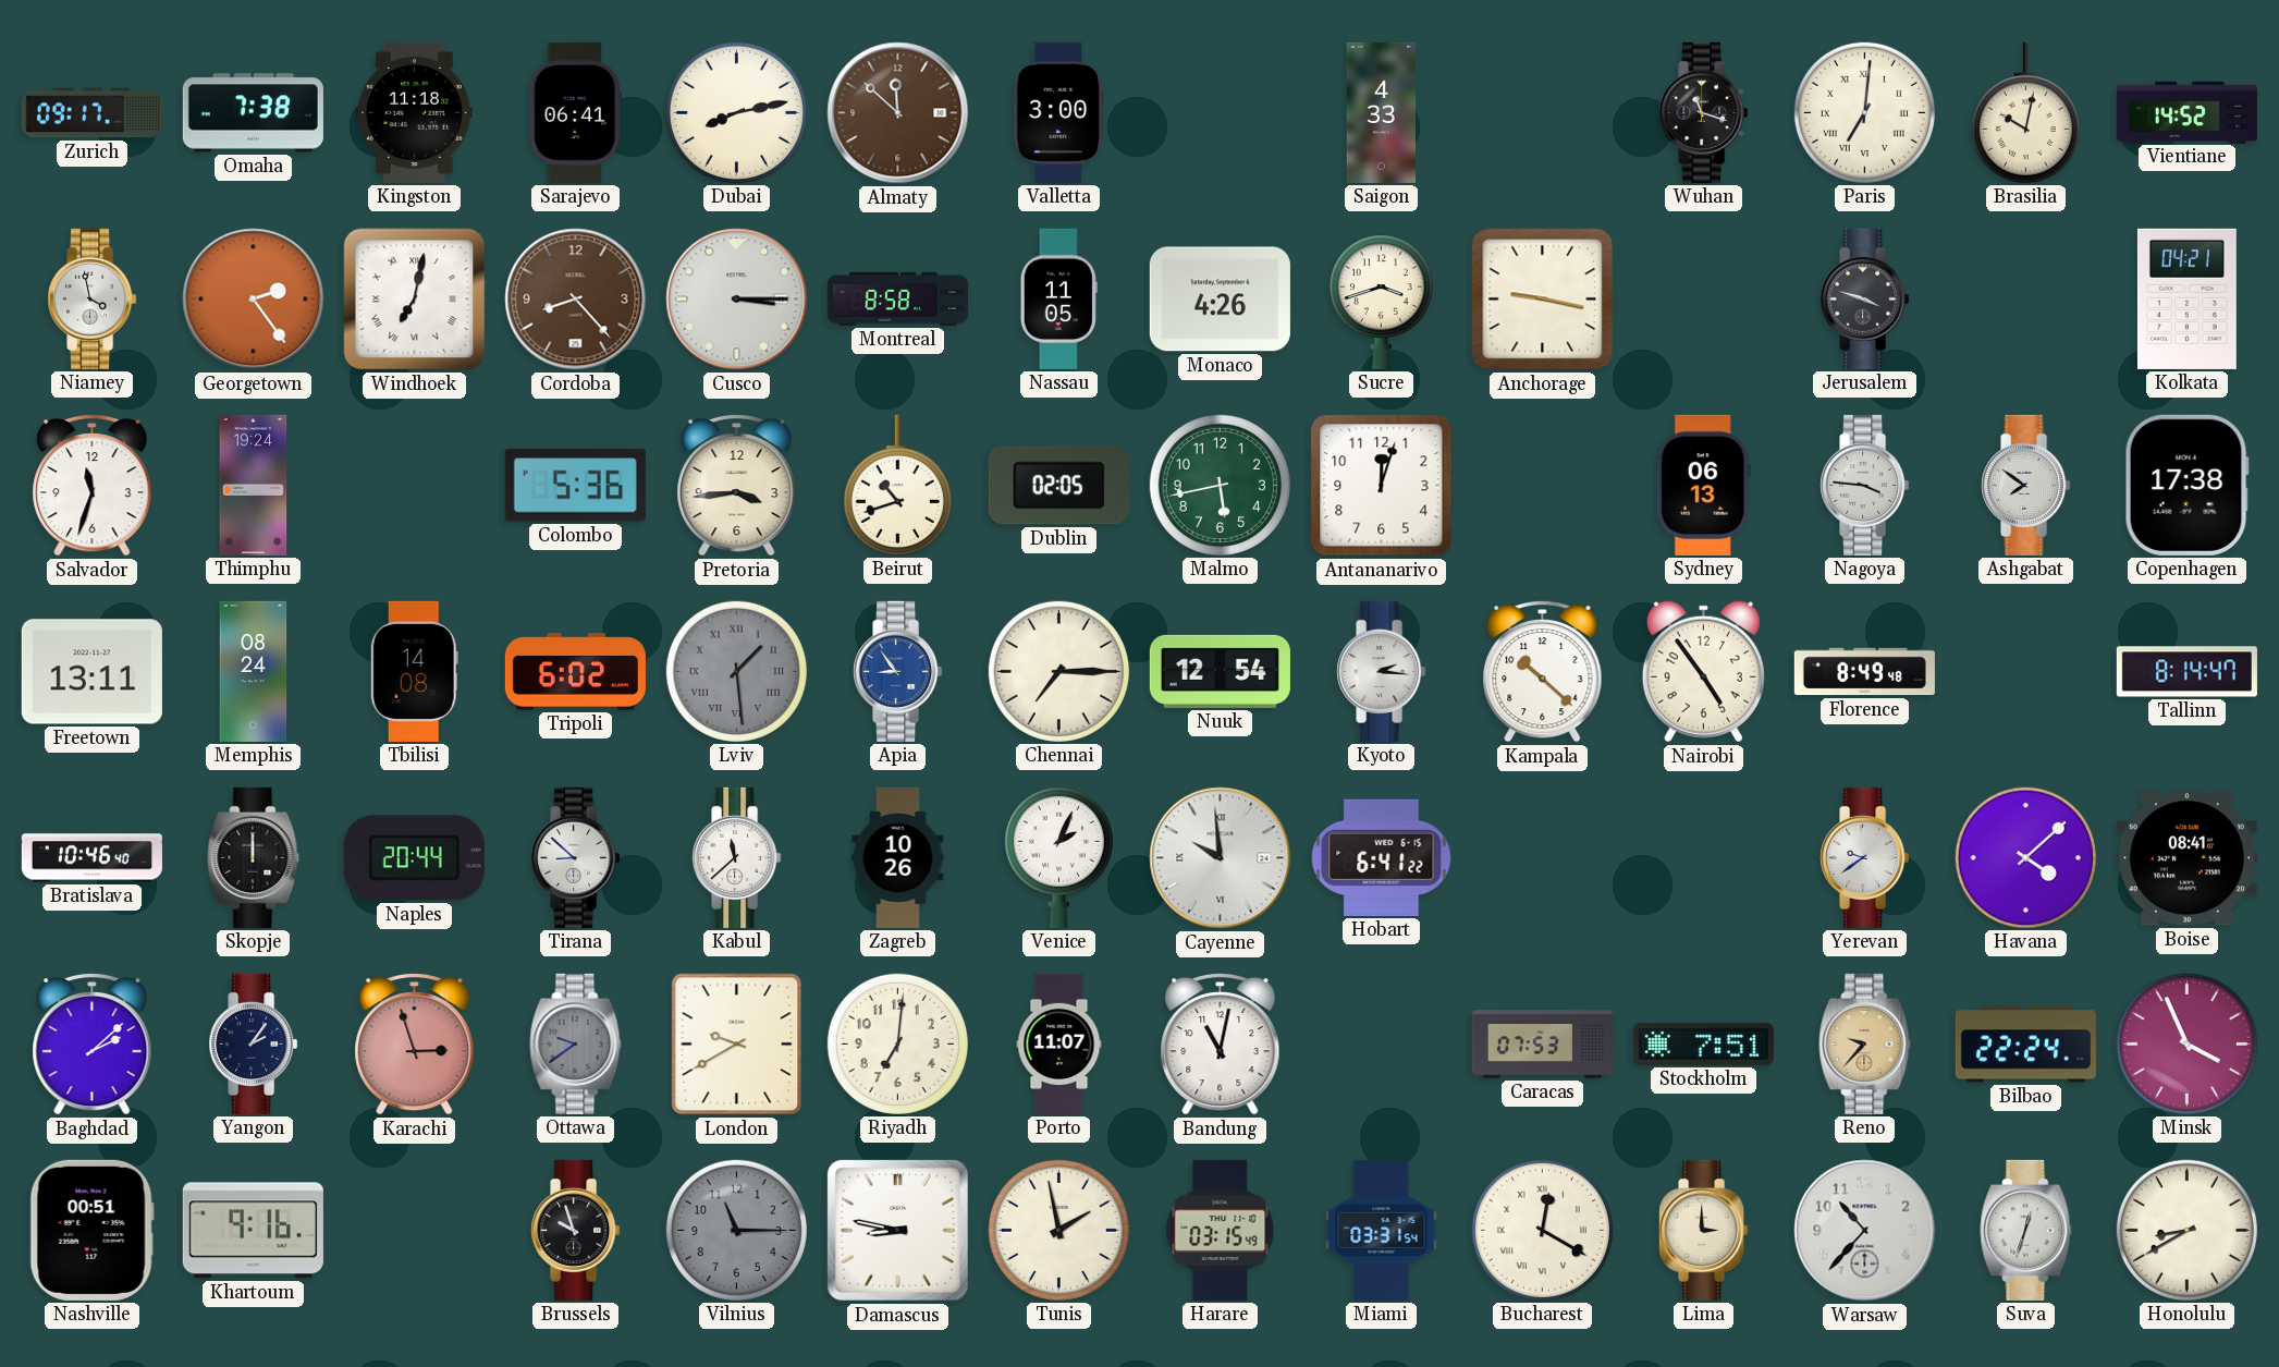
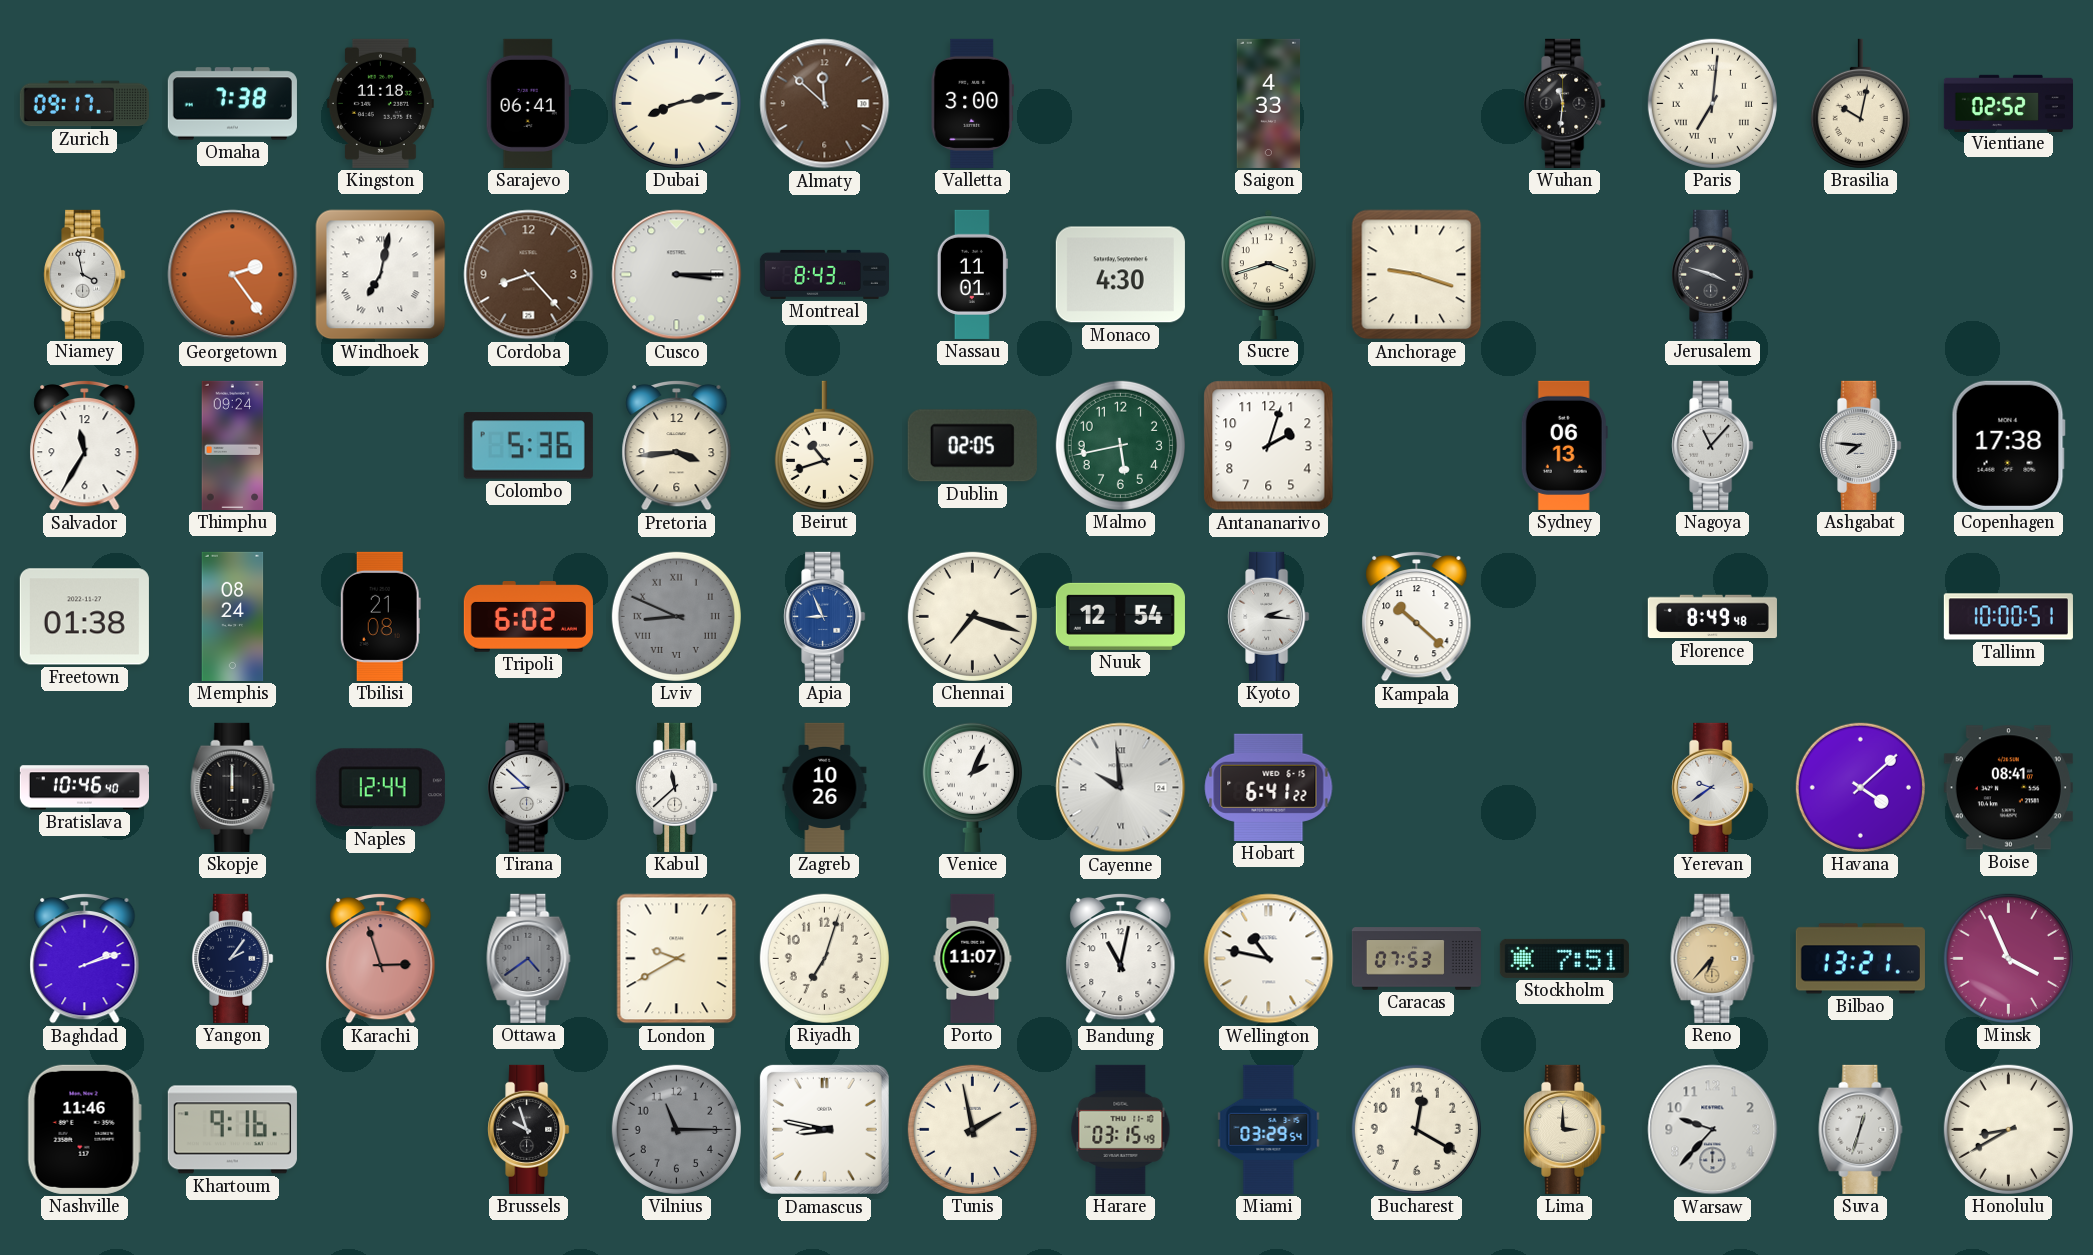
Wuhan: 11:18 -> 11:31 (1565, 103)
Vientiane: 14:52 -> 02:52 (2008, 103)
Montreal: 8:58 -> 8:43 (824, 274)
Nassau: 11:05 -> 11:01 (972, 274)
Monaco: 4:26 -> 4:30 (1120, 275)
Anchorage: 9:17 -> 9:18 (1417, 275)
Kolkata: 04:21 -> none (2186, 298)
Salvador: 11:33 -> 11:35 (85, 445)
Thimphu: 19:24 -> 09:24 (233, 445)
Antananarivo: 12:03 -> 2:03 (1269, 446)
Nagoya: 3:46 -> 11:07 (1713, 445)
Ashgabat: 7:51 -> 7:46 (1861, 445)
Freetown: 13:11 -> 01:38 (84, 617)
Tbilisi: 14:08 -> 21:08 (380, 616)
Lviv: 1:29 -> 8:49 (676, 616)
Apia: 8:54 -> 8:56 (825, 616)
Chennai: 7:15 -> 7:18 (972, 616)
Nairobi: 4:54 -> none (1703, 672)
Tallinn: 8:14 -> 10:00 (2008, 617)
Naples: 20:44 -> 12:44 (380, 788)
Baghdad: 2:08 -> 2:12 (85, 958)
Ottawa: 9:39 -> 4:39 (529, 958)
Riyadh: 7:01 -> 7:03 (824, 958)
Wellington: none -> 10:47 (1269, 959)
Reno: 9:37 -> 6:37 (1713, 958)
Bilbao: 22:24 -> 13:21 (1860, 959)
Nashville: 00:51 -> 11:46 (84, 1129)
Miami: 03:31 -> 03:29 (1269, 1129)
Bucharest numerals: Roman -> Arabic (1416, 1129)
Warsaw: 10:37 -> 9:37 (1713, 1130)
